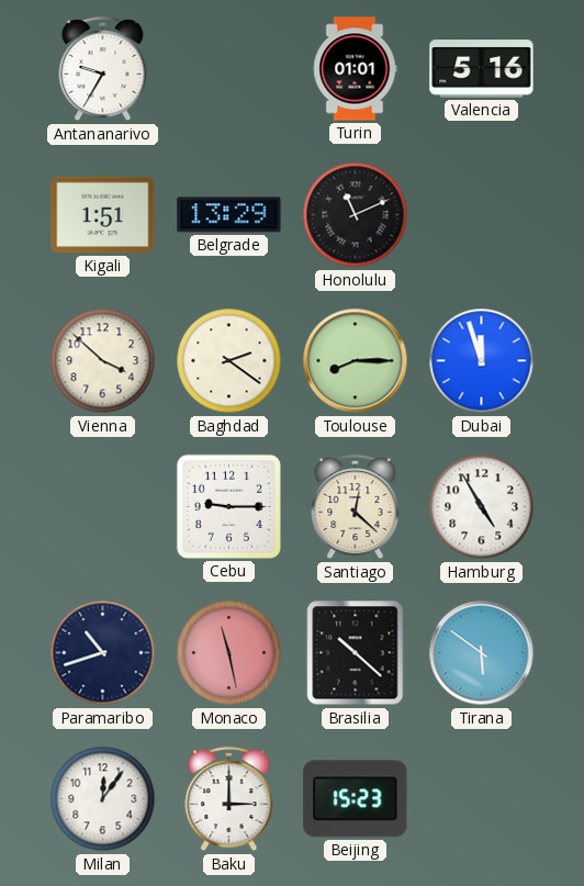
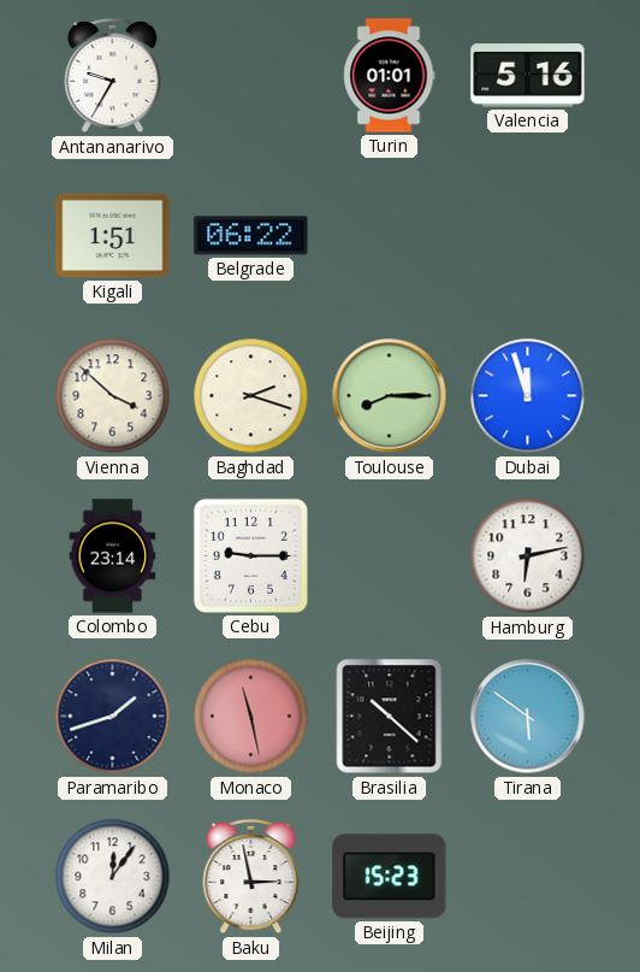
Belgrade: 13:29 -> 06:22 (251, 236)
Honolulu: 11:11 -> none (356, 215)
Baghdad: 2:21 -> 2:18 (251, 396)
Colombo: none -> 23:14 (113, 556)
Santiago: 12:22 -> none (356, 507)
Hamburg: 4:55 -> 6:13 (528, 556)
Paramaribo: 10:42 -> 1:42 (113, 717)
Baku: 3:00 -> 2:58 (251, 877)
